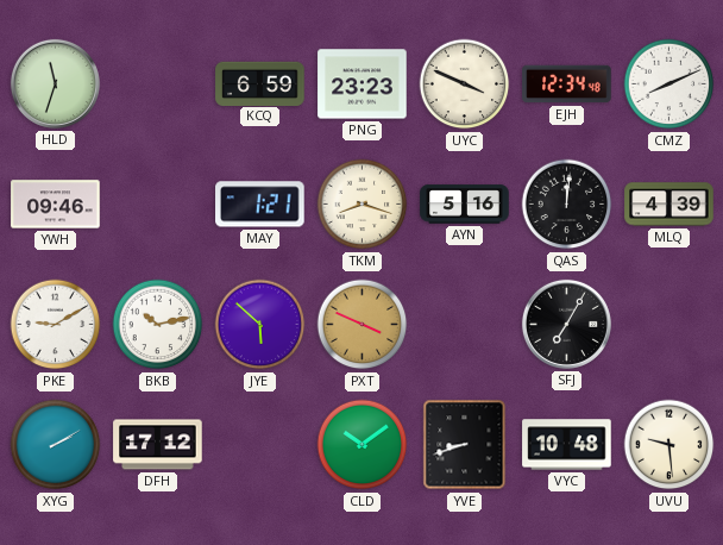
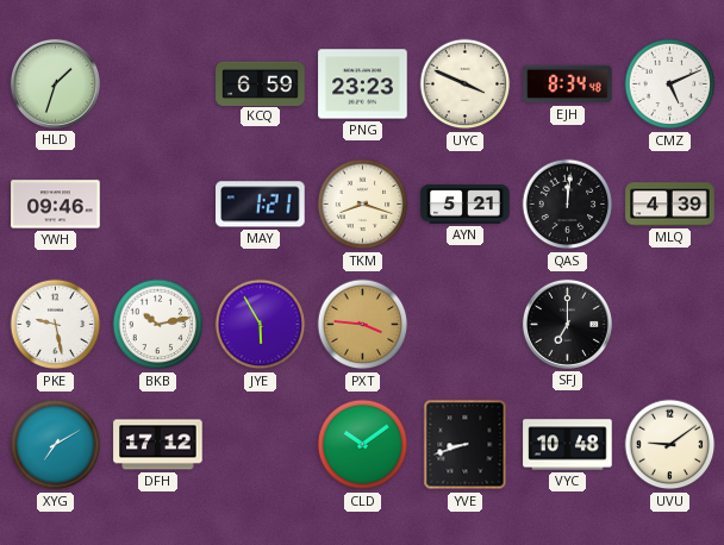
HLD: 11:33 -> 1:33 (55, 83)
EJH: 12:34 -> 8:34 (568, 84)
CMZ: 8:11 -> 5:11 (670, 84)
AYN: 5:16 -> 5:21 (466, 205)
PKE: 9:10 -> 9:28 (56, 325)
JYE: 5:52 -> 5:55 (261, 325)
PXT: 3:49 -> 3:46 (363, 325)
SFJ: 7:05 -> 7:00 (567, 324)
XYG: 2:10 -> 7:10 (56, 445)
UVU: 9:29 -> 9:09 (670, 445)
